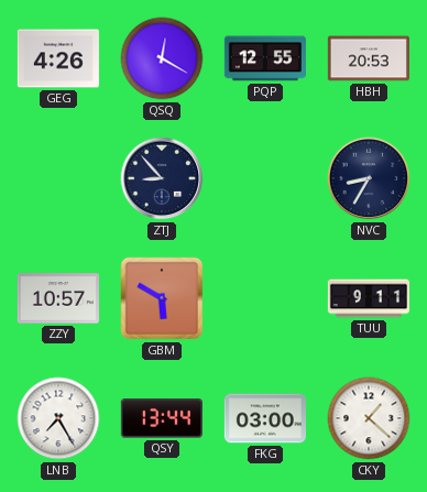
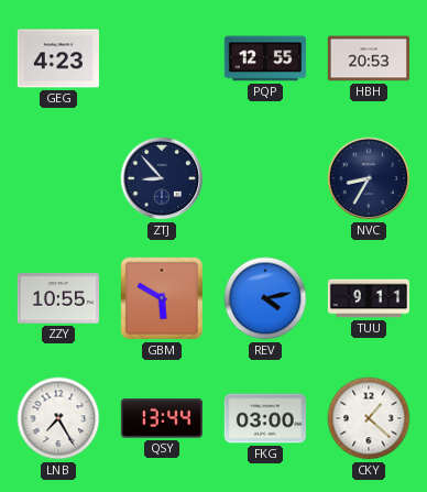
GEG: 4:26 -> 4:23 (58, 58)
QSQ: 12:20 -> none (162, 58)
ZZY: 10:57 -> 10:55 (58, 298)
REV: none -> 4:13 (265, 298)
